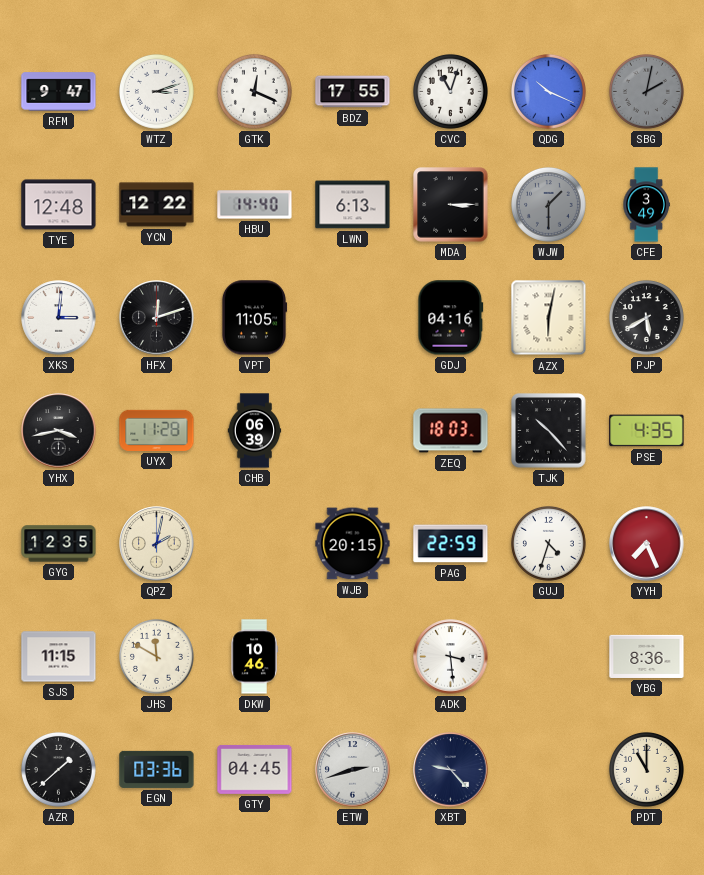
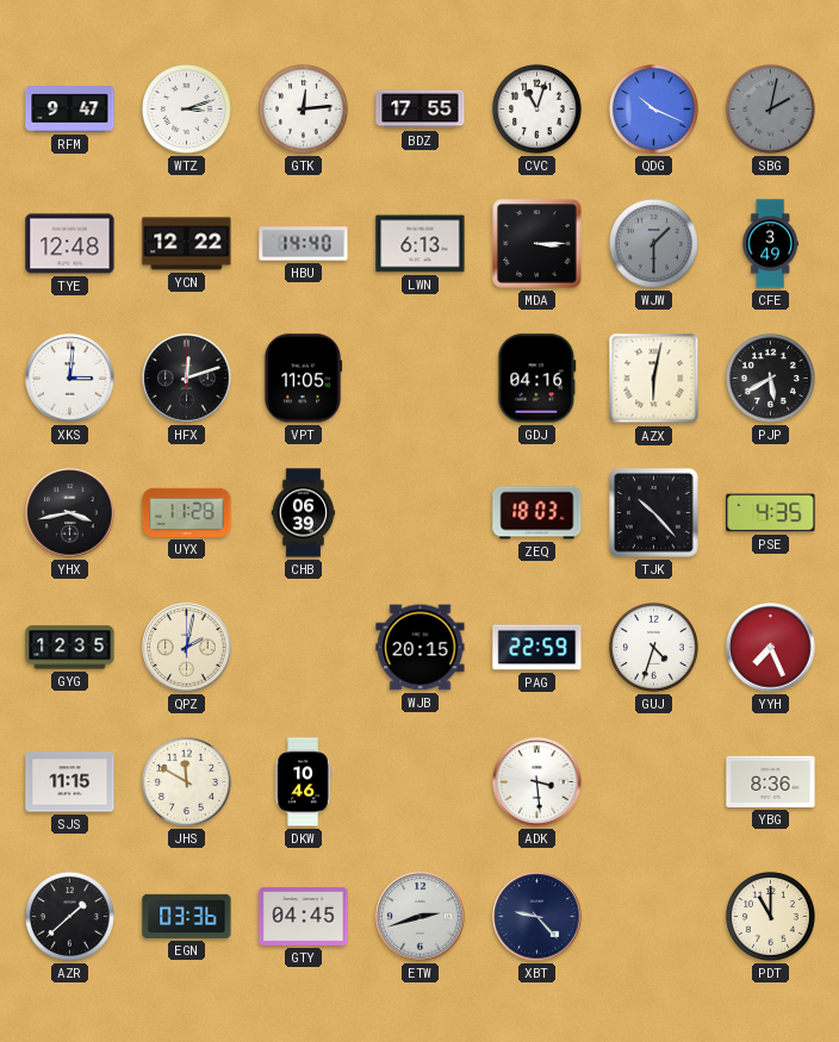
GTK: 12:19 -> 12:14 (303, 108)
